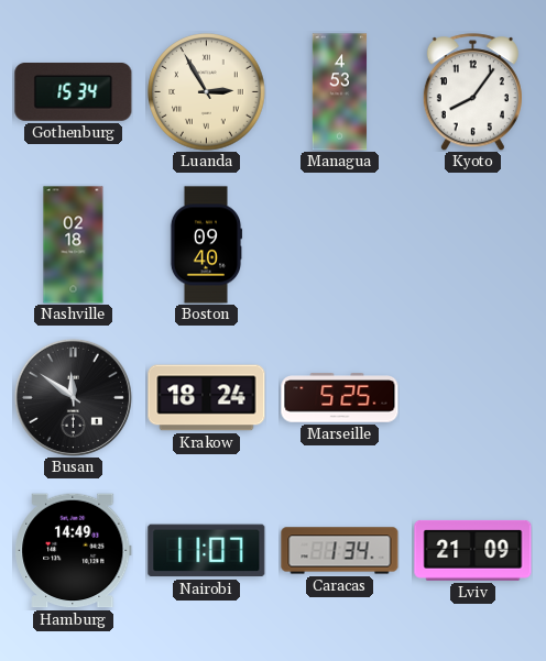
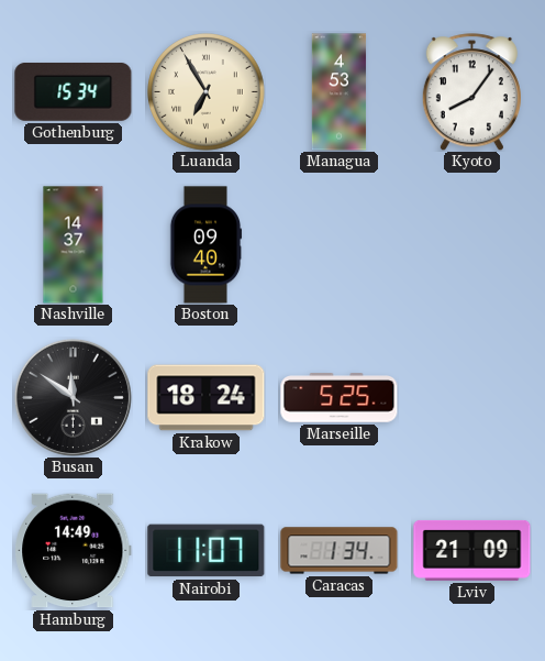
Luanda: 2:55 -> 6:55 (207, 92)
Nashville: 02:18 -> 14:37 (74, 245)
